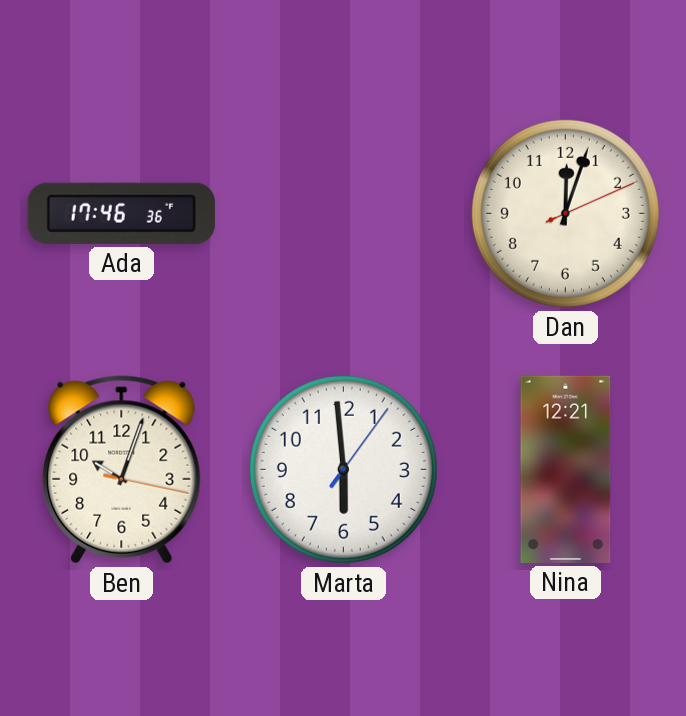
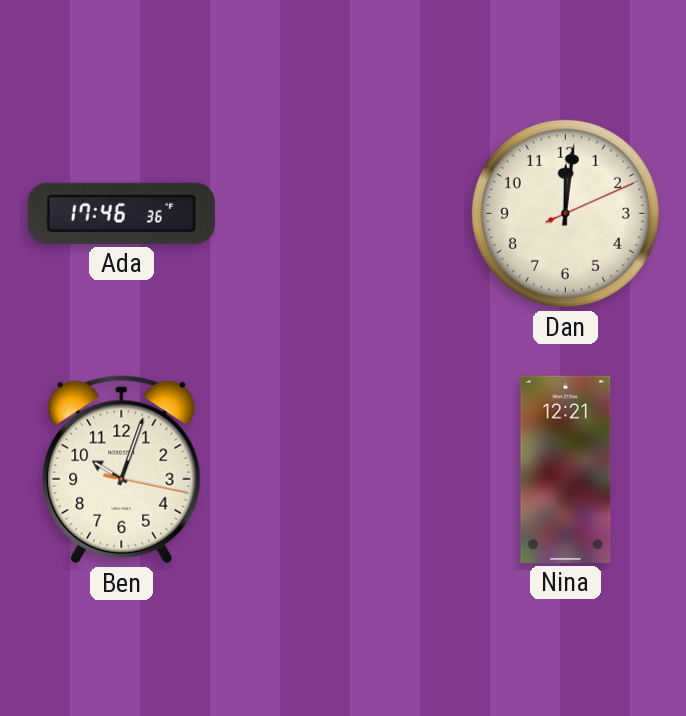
Dan: 12:03 -> 12:01 (565, 213)
Marta: 5:59 -> none (343, 469)
